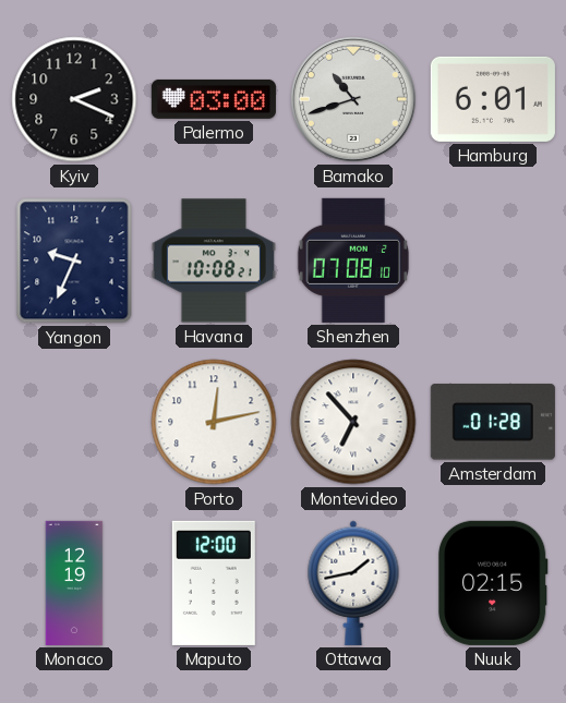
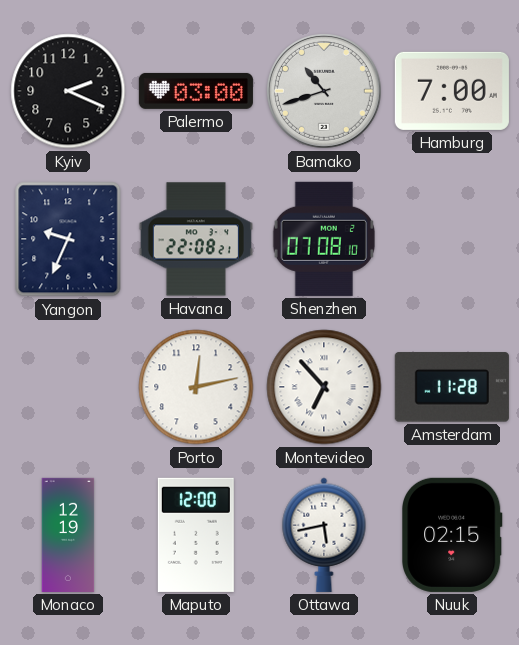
Hamburg: 6:01 -> 7:00 (452, 91)
Havana: 10:08 -> 22:08 (196, 239)
Amsterdam: 01:28 -> 11:28 (452, 387)
Ottawa: 1:43 -> 5:43 (324, 535)
